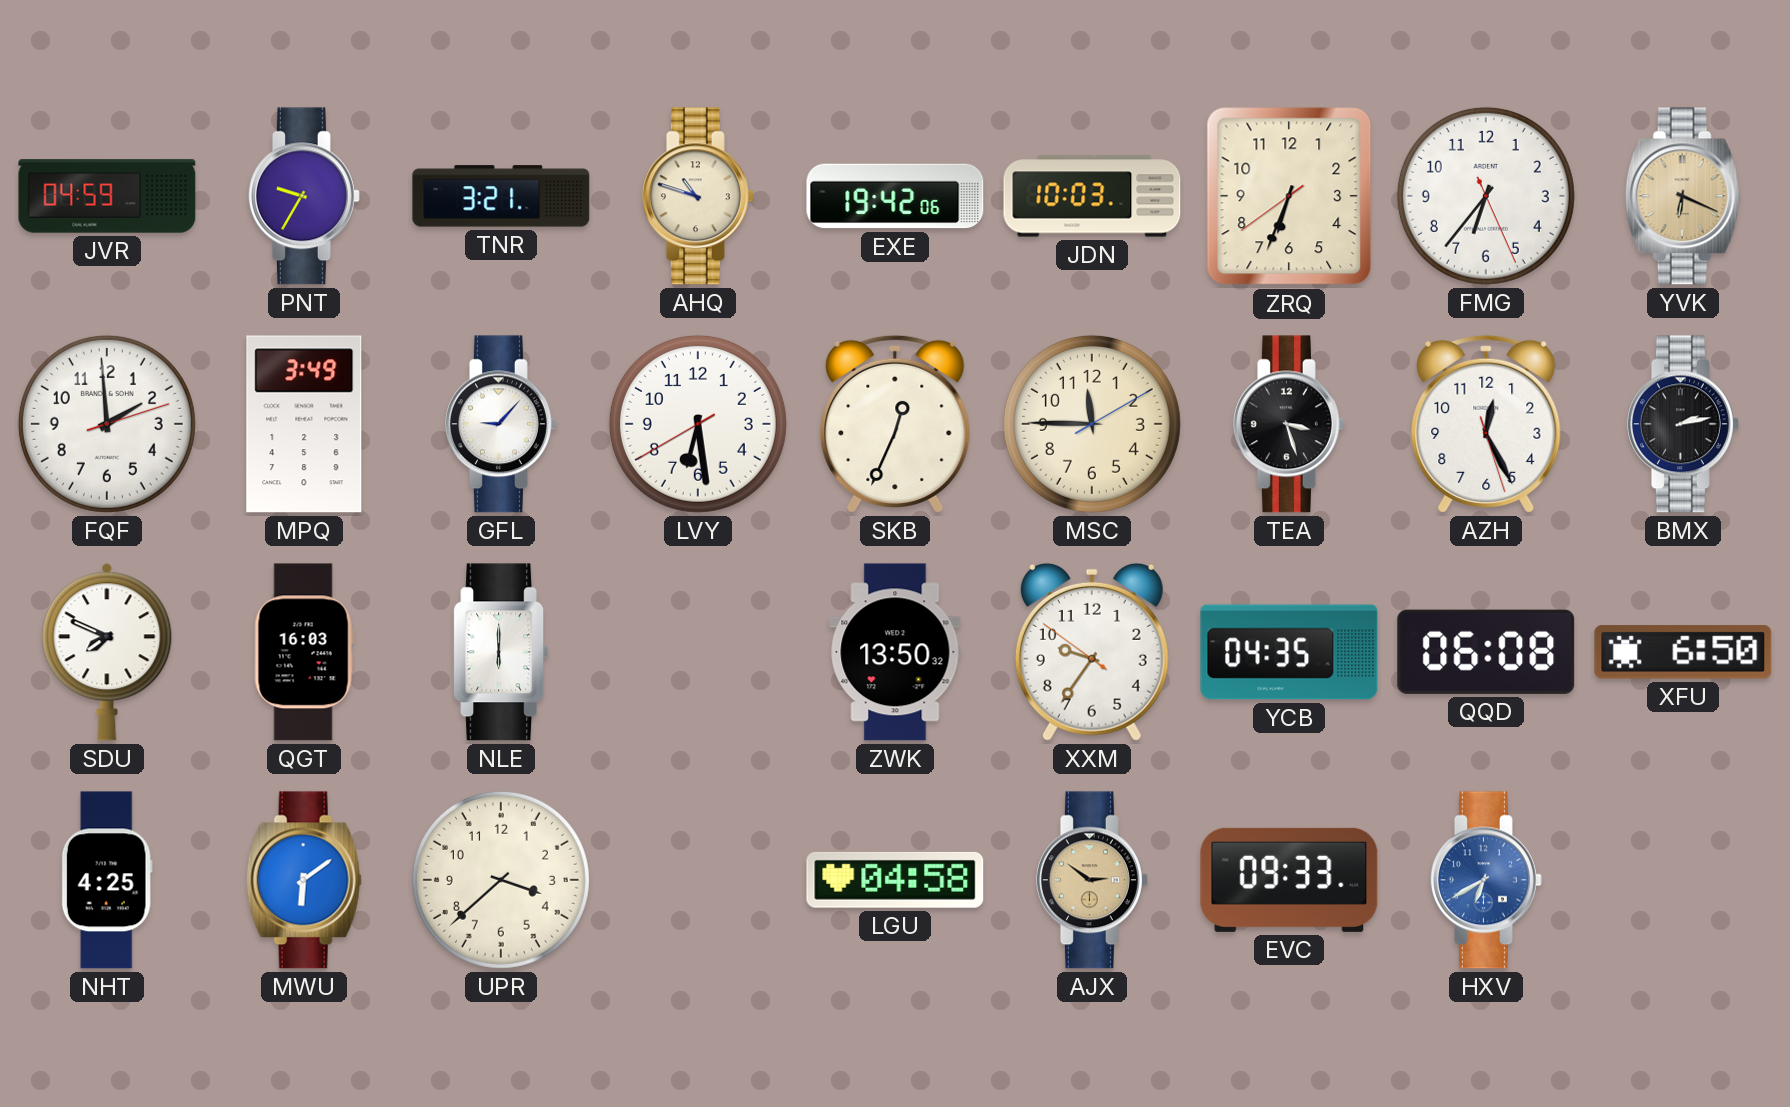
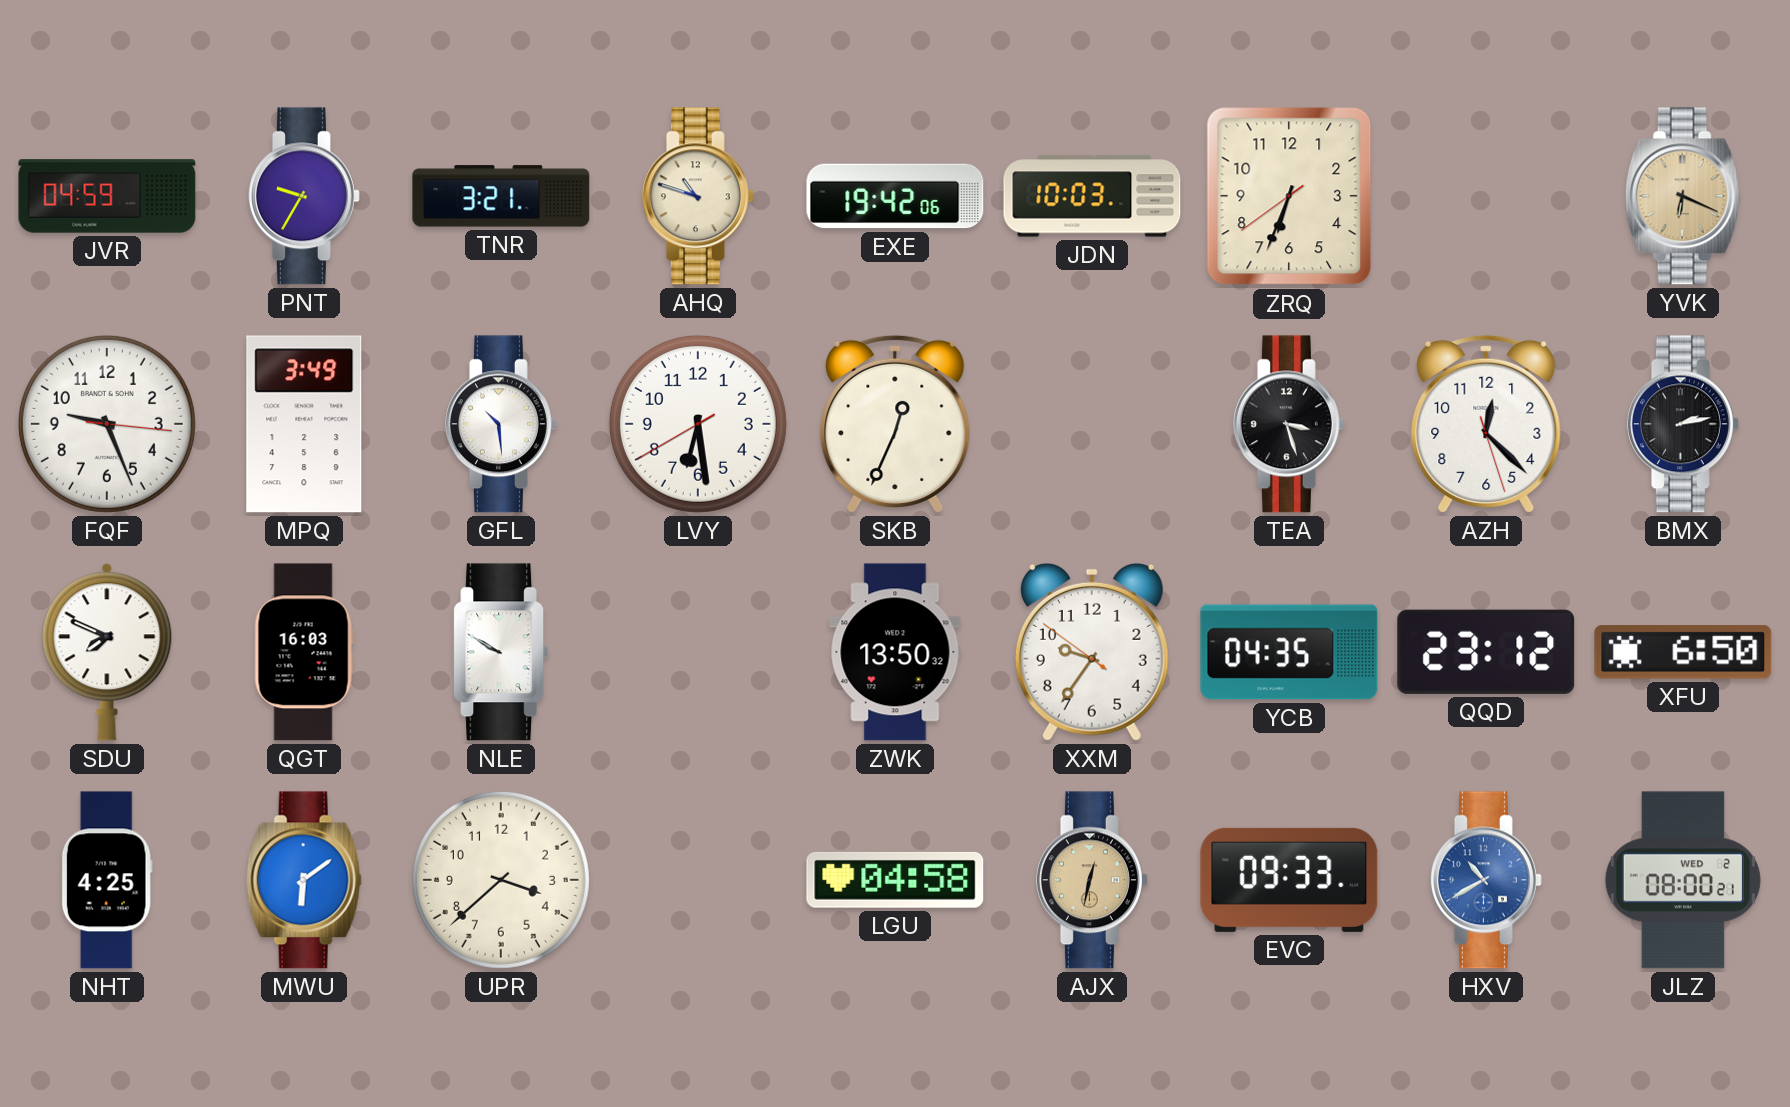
FMG: 6:36 -> none (1486, 196)
FQF: 1:59 -> 9:26 (107, 424)
GFL: 9:07 -> 10:29 (501, 424)
MSC: 11:45 -> none (1092, 424)
AZH: 12:25 -> 12:22 (1486, 424)
NLE: 6:00 -> 9:50 (501, 652)
QQD: 06:08 -> 23:12 (1486, 652)
AJX: 2:51 -> 12:32 (1092, 880)
HXV: 6:40 -> 10:40 (1486, 880)
JLZ: none -> 08:00 (1683, 880)
